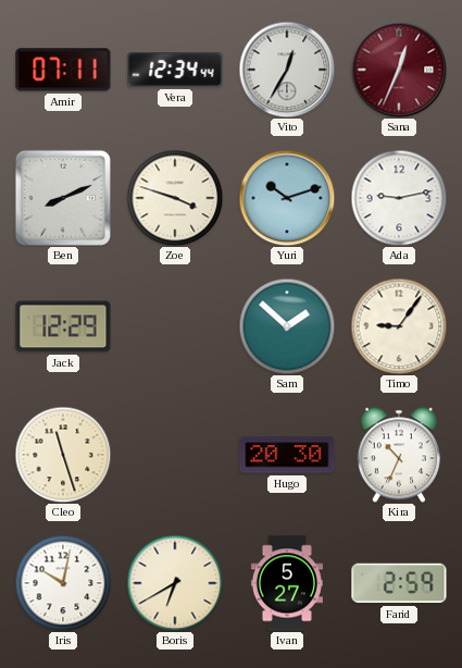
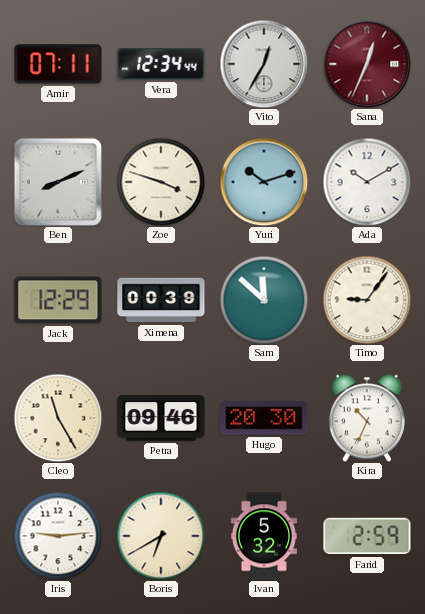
Ada: 9:13 -> 10:10 (367, 182)
Ximena: none -> 00:39 (161, 300)
Sam: 1:52 -> 11:52 (264, 300)
Cleo: 11:27 -> 11:25 (58, 418)
Petra: none -> 09:46 (161, 419)
Iris: 10:02 -> 9:14 (58, 536)
Ivan: 5:27 -> 5:32 (264, 536)
